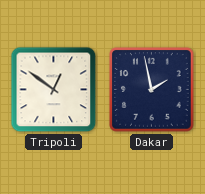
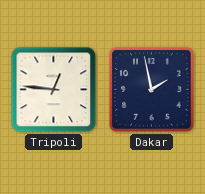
Tripoli: 12:51 -> 12:46 (54, 90)
